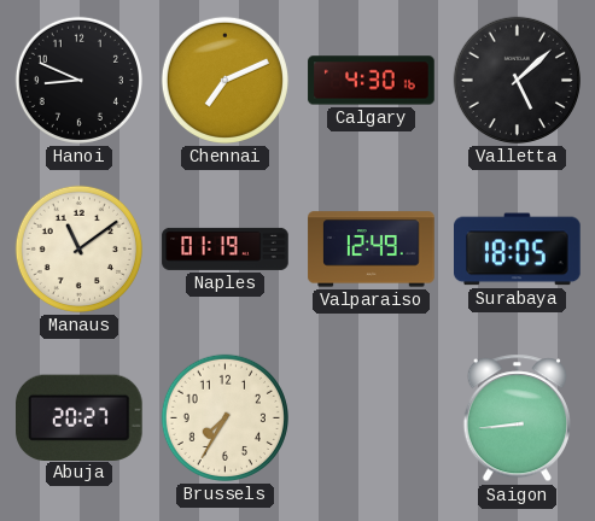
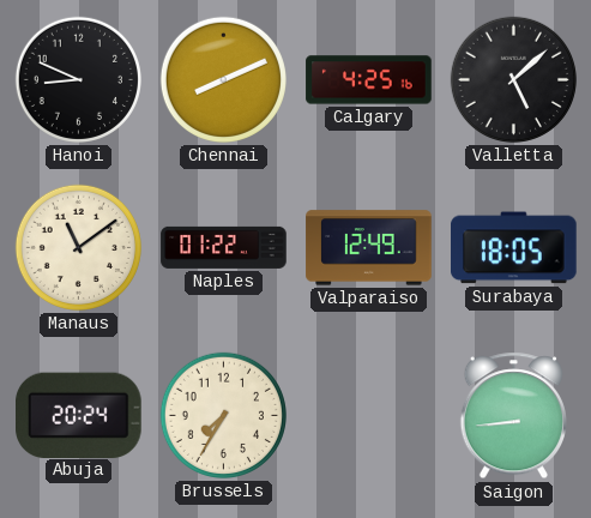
Chennai: 7:11 -> 8:11 (223, 79)
Calgary: 4:30 -> 4:25 (369, 80)
Naples: 01:19 -> 01:22 (224, 247)
Abuja: 20:27 -> 20:24 (79, 415)
